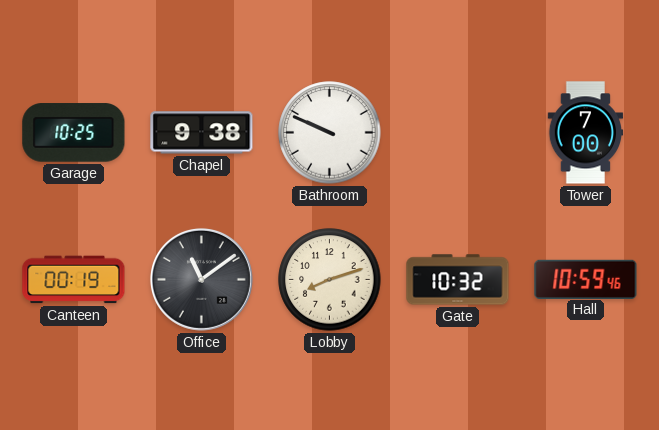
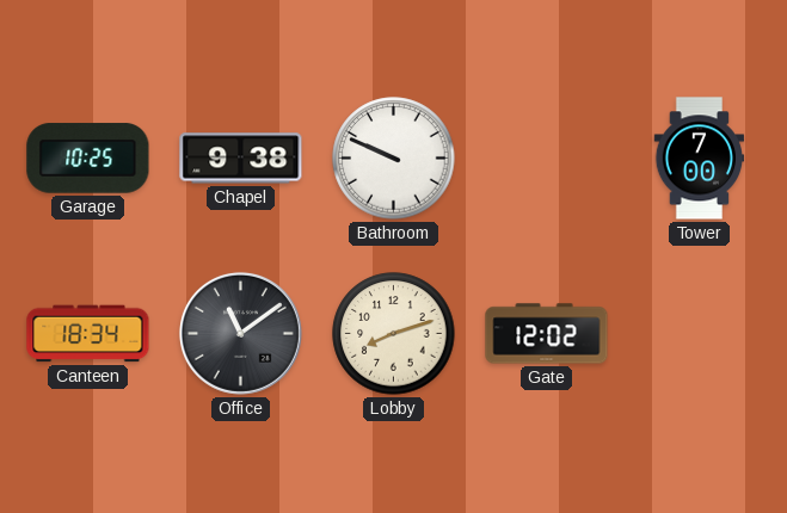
Canteen: 00:19 -> 18:34 (88, 334)
Gate: 10:32 -> 12:02 (547, 334)
Hall: 10:59 -> none (586, 279)
